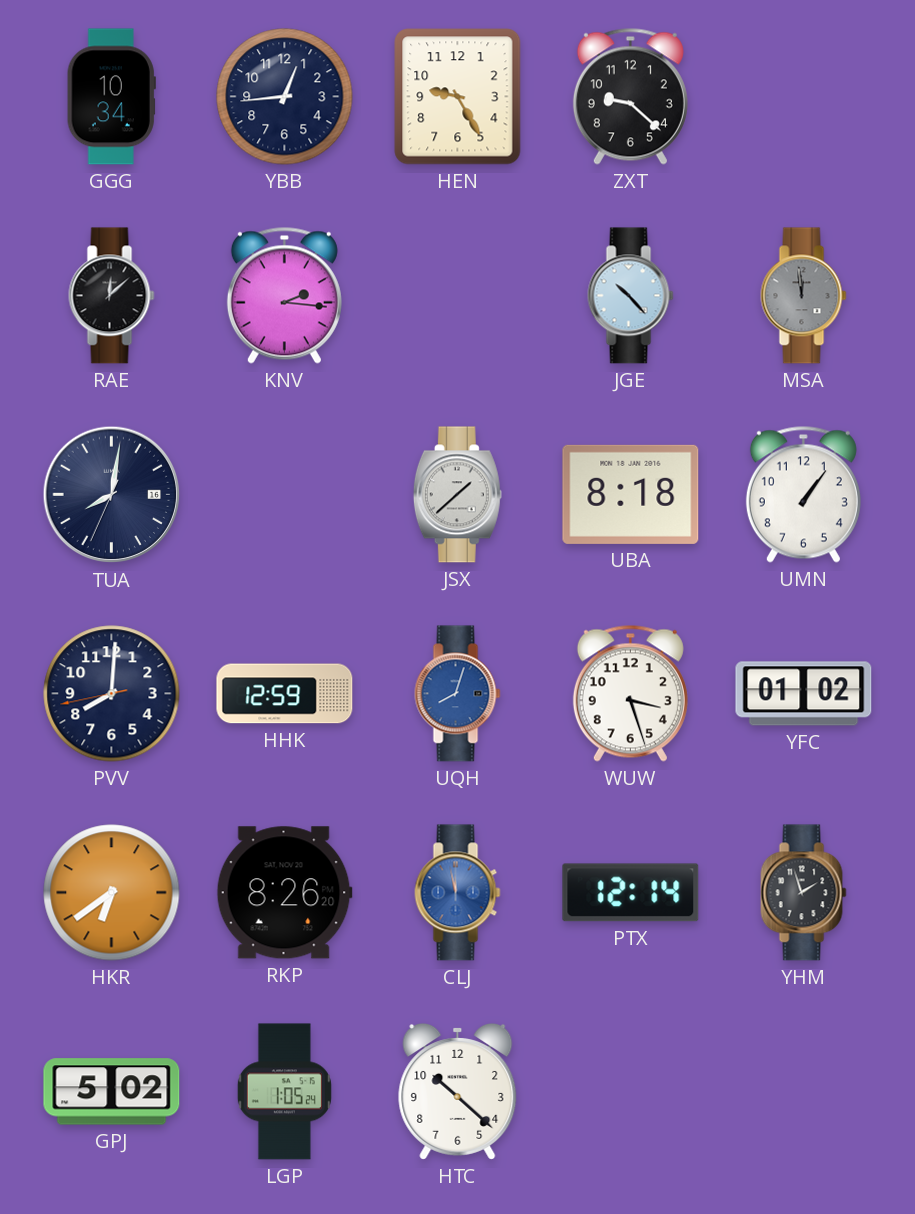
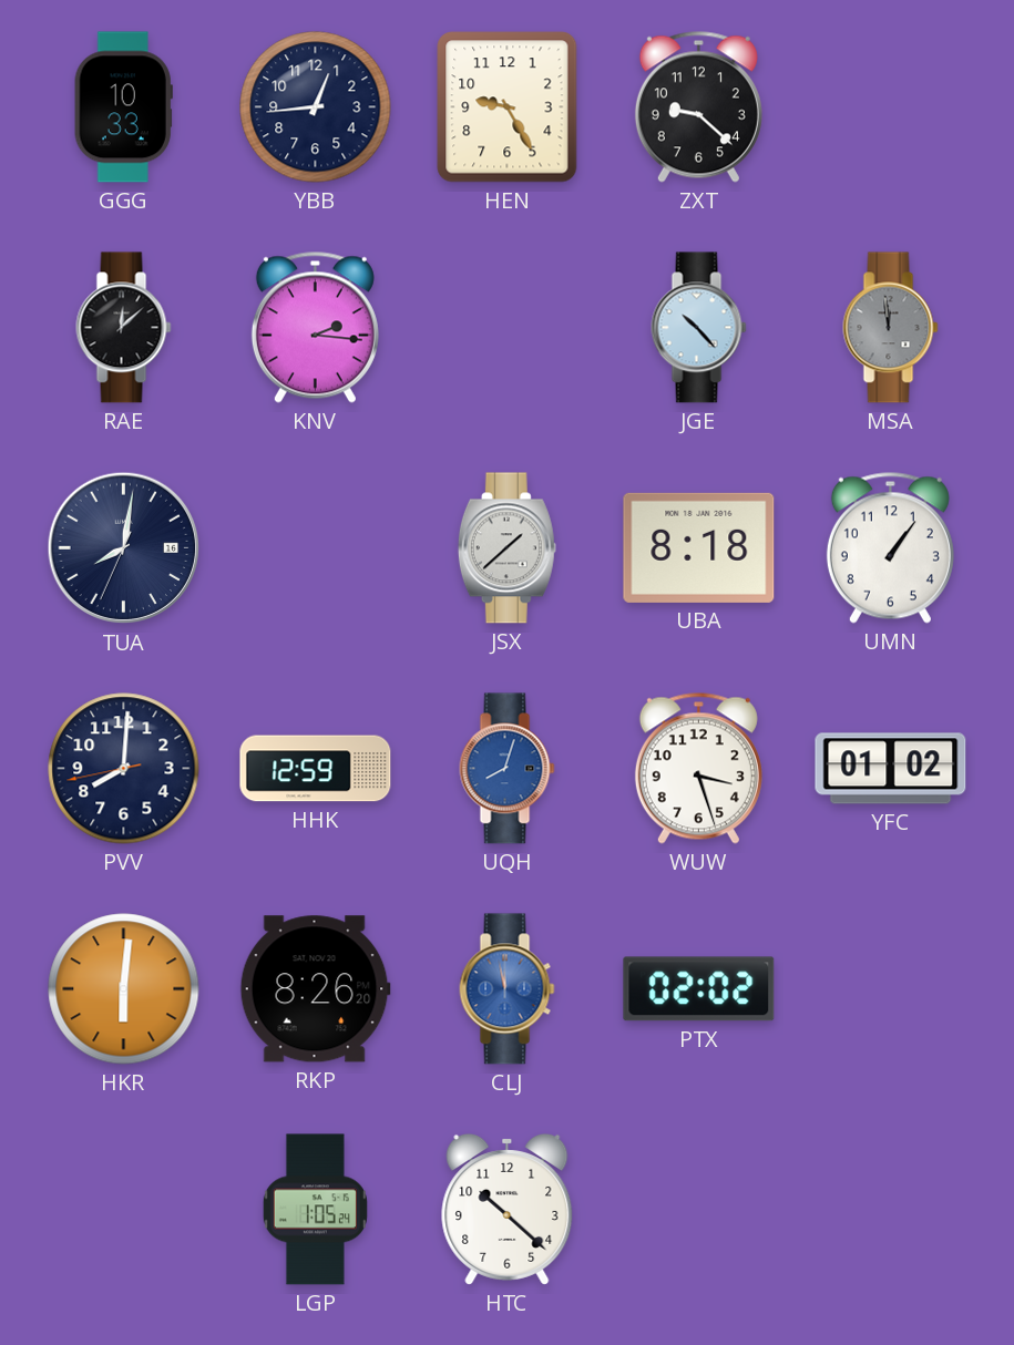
GGG: 10:34 -> 10:33 (123, 107)
HKR: 6:39 -> 6:01 (124, 989)
PTX: 12:14 -> 02:02 (699, 989)
YHM: 1:57 -> none (804, 893)
GPJ: 5:02 -> none (112, 1092)
